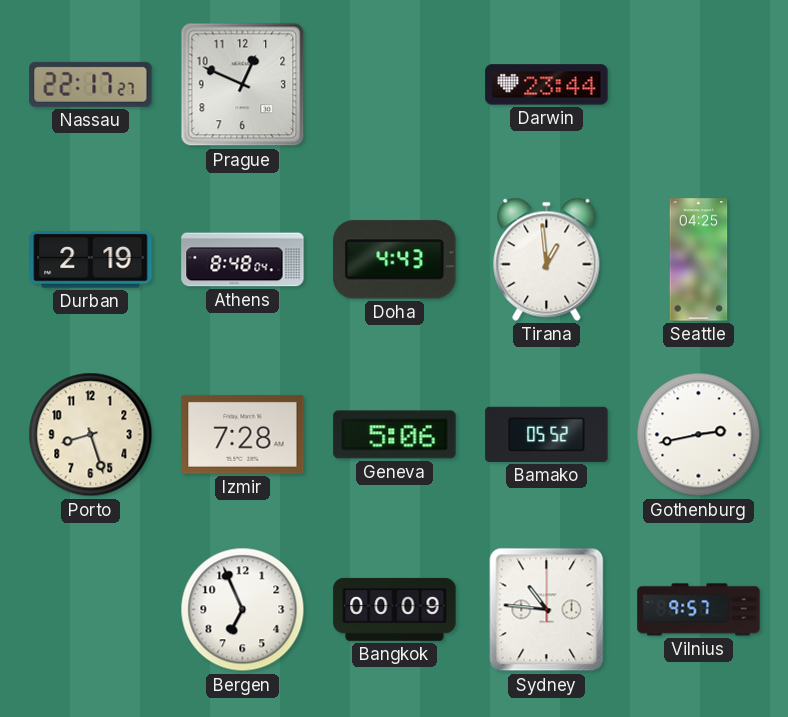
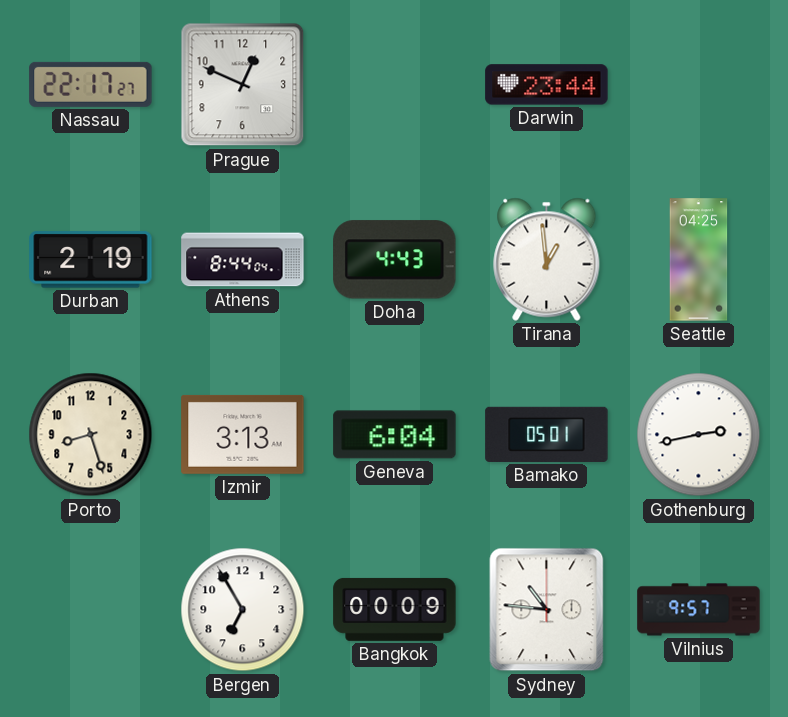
Athens: 8:48 -> 8:44 (243, 260)
Izmir: 7:28 -> 3:13 (243, 434)
Geneva: 5:06 -> 6:04 (395, 435)
Bamako: 05:52 -> 05:01 (547, 434)
Bergen: 6:56 -> 6:55 (243, 610)
